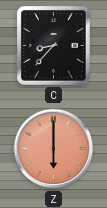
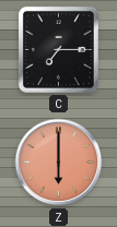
C: 8:37 -> 7:15 (58, 49)
